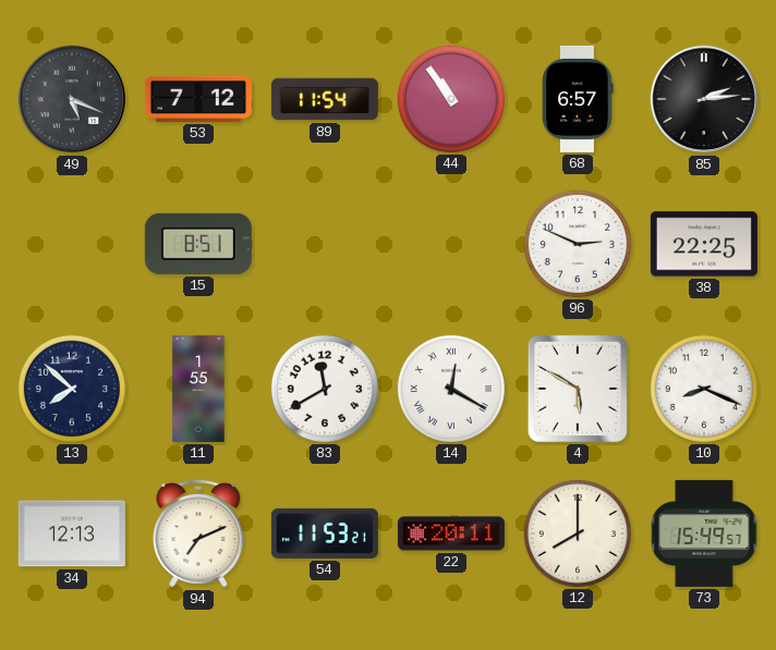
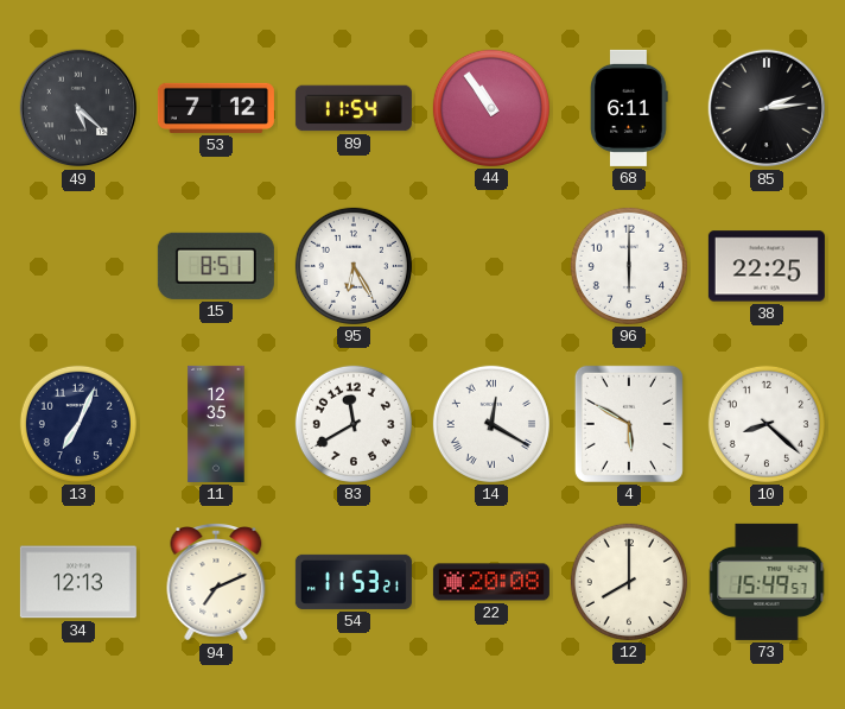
49: 5:19 -> 5:22 (78, 108)
68: 6:57 -> 6:11 (629, 108)
95: none -> 6:25 (354, 266)
96: 2:49 -> 6:00 (629, 266)
13: 7:52 -> 7:04 (78, 424)
11: 1:55 -> 12:35 (216, 424)
10: 8:19 -> 8:22 (767, 424)
22: 20:11 -> 20:08 (491, 582)
